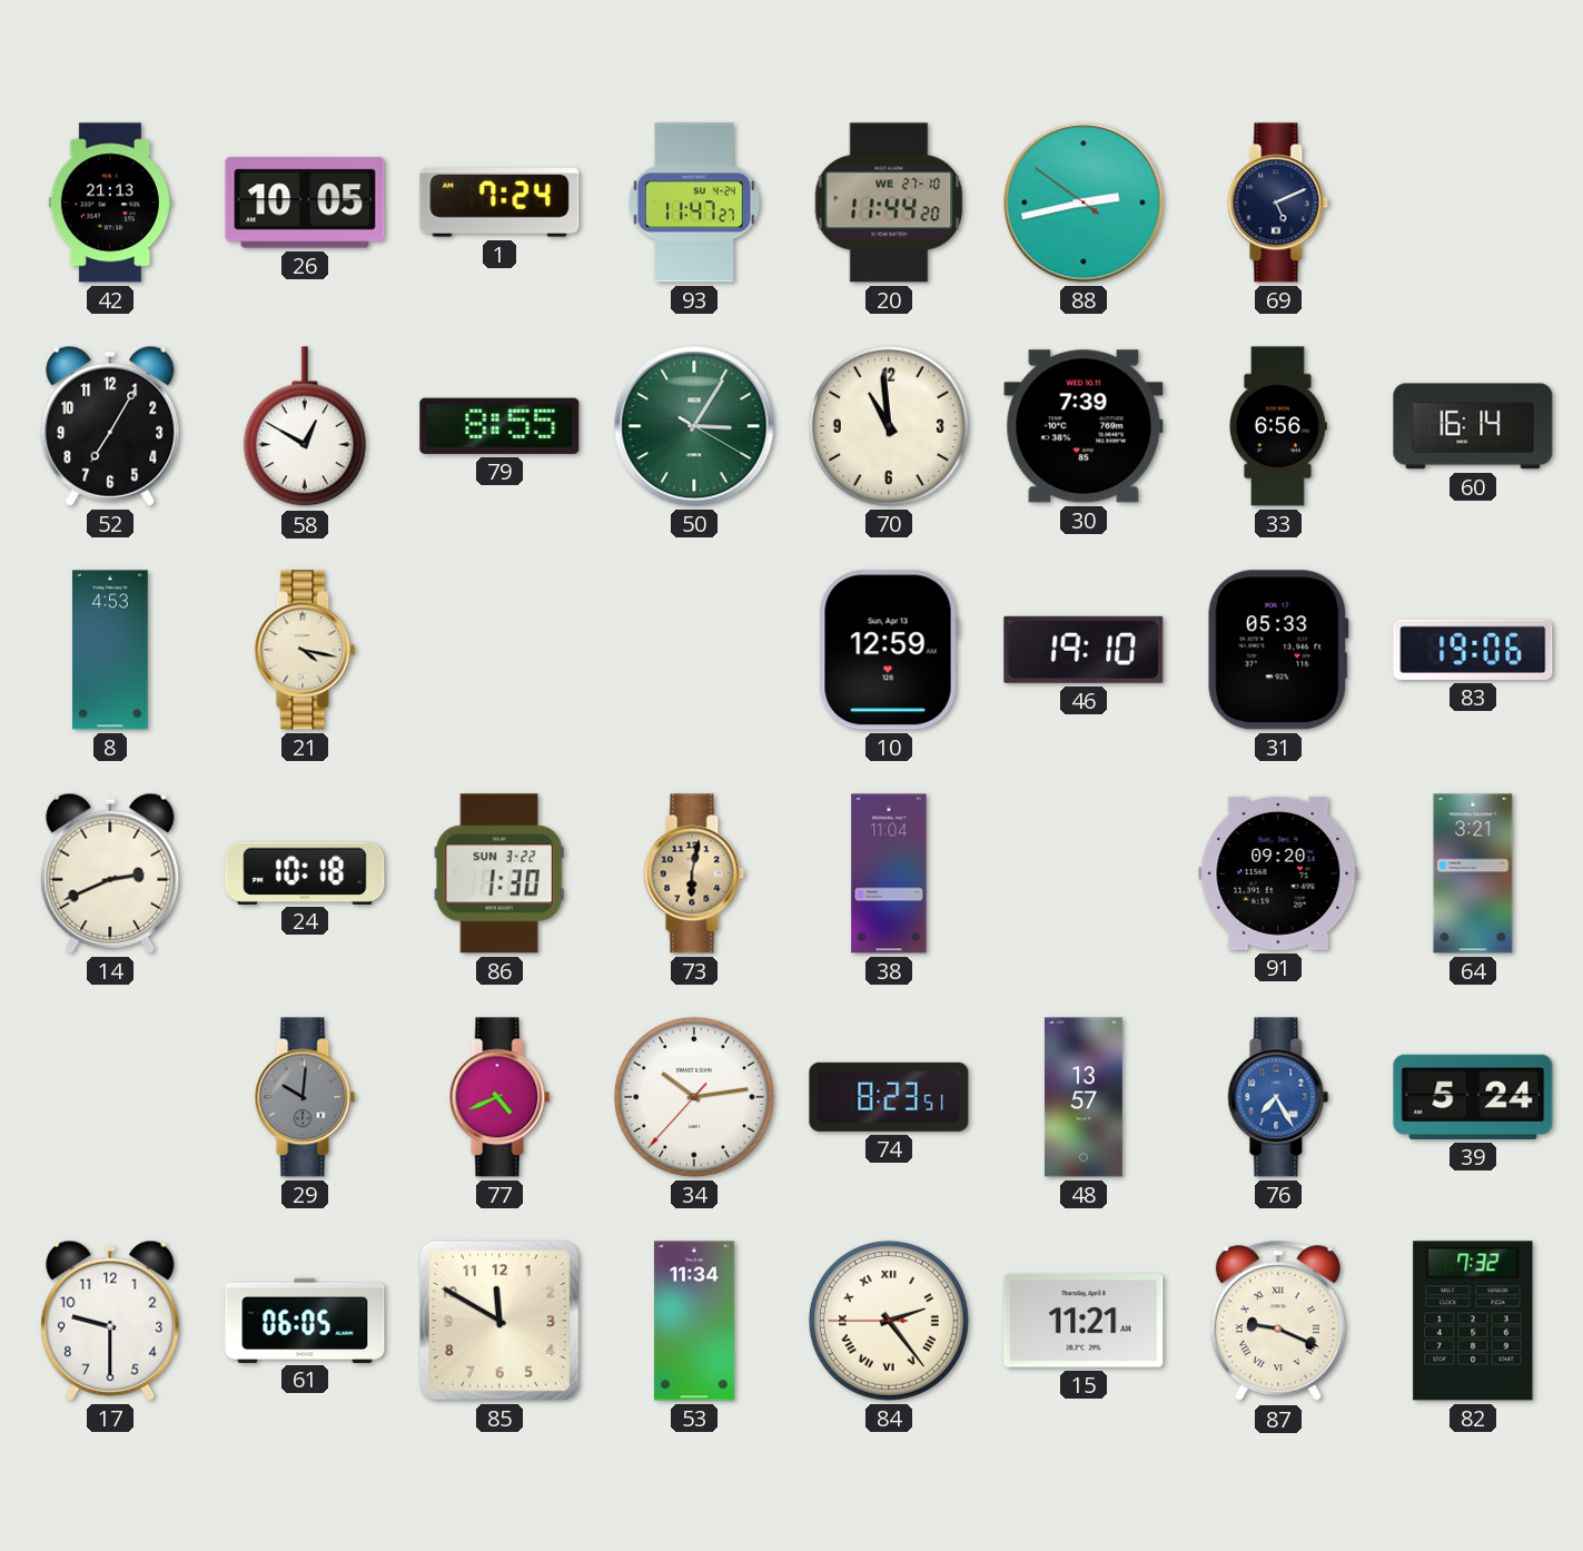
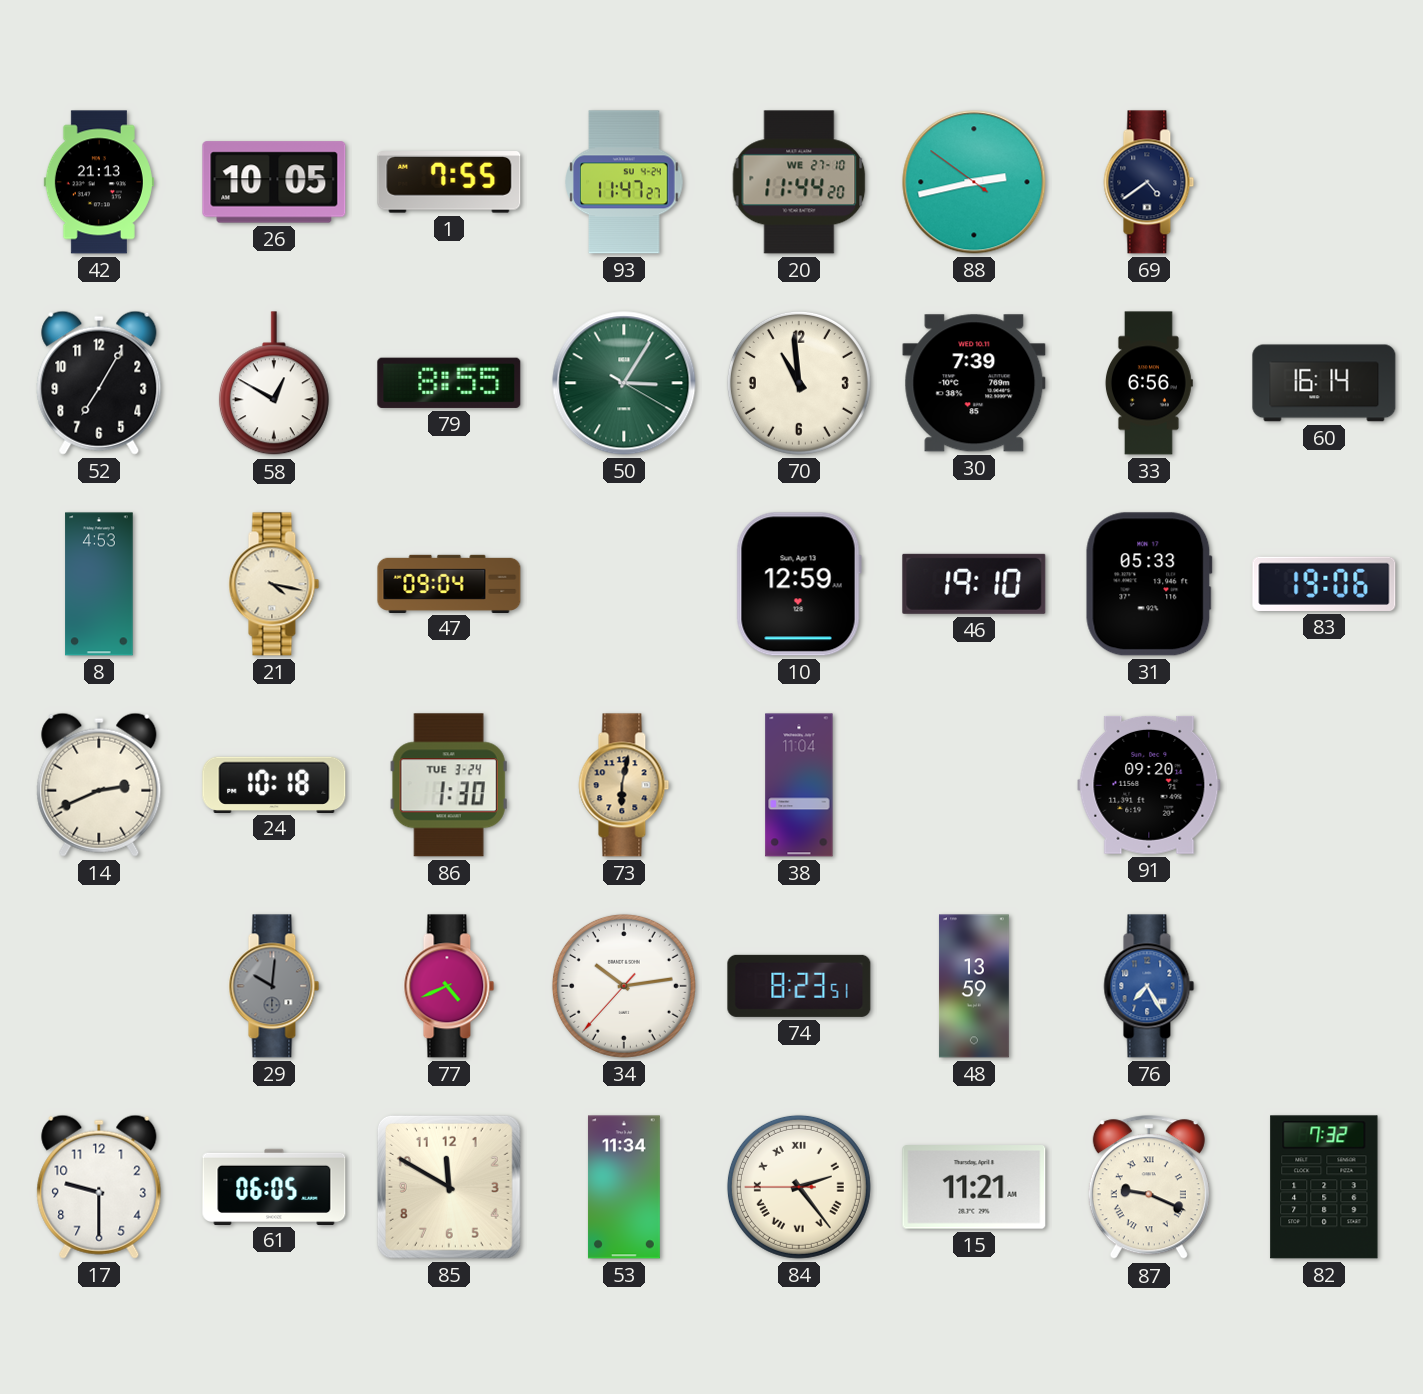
1: 7:24 -> 7:55 (449, 182)
69: 5:11 -> 4:39 (1149, 182)
47: none -> 09:04 (449, 583)
86 date: SUN 3-22 -> TUE 3-24 (449, 785)
64: 3:21 -> none (1473, 873)
48: 13:57 -> 13:59 (974, 986)
39: 5:24 -> none (1473, 1097)
